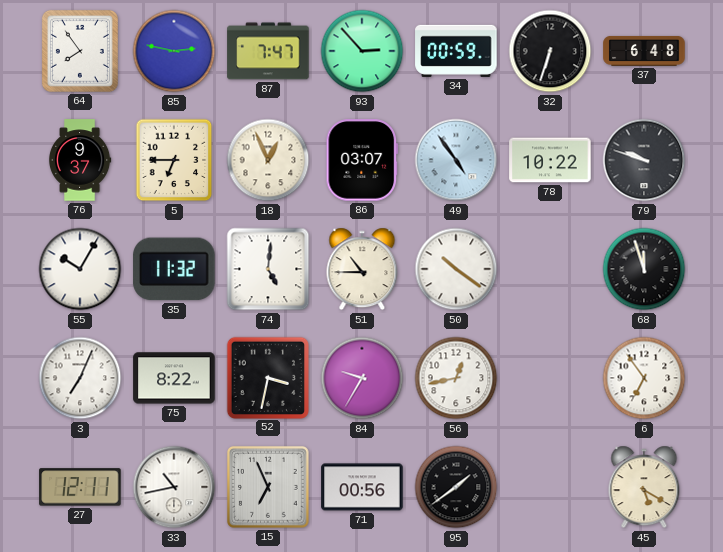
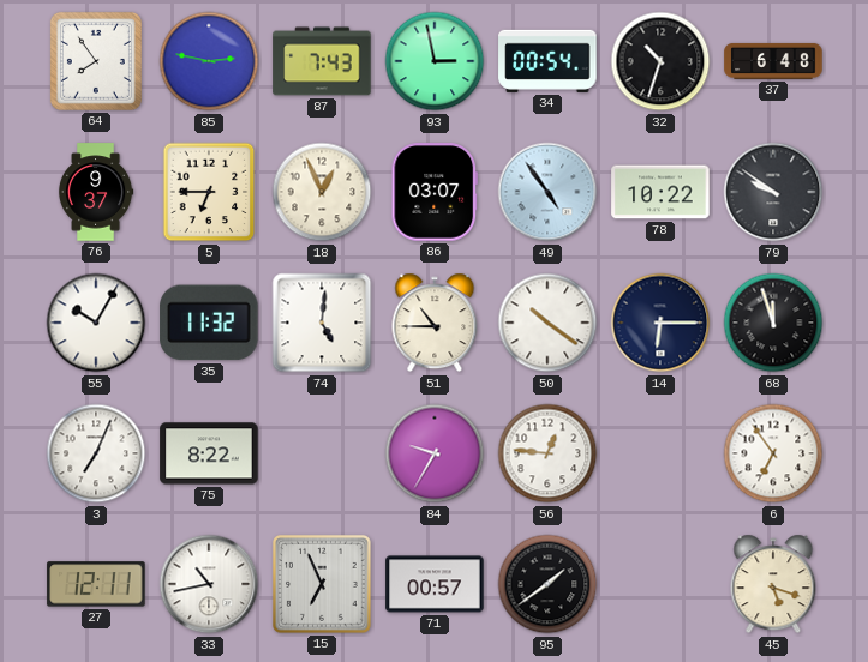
87: 7:47 -> 7:43 (322, 61)
93: 2:53 -> 2:58 (435, 61)
34: 00:59 -> 00:54 (547, 61)
32: 6:33 -> 10:33 (660, 61)
79: 9:48 -> 9:51 (773, 192)
14: none -> 6:15 (660, 323)
52: 3:32 -> none (267, 377)
56: 12:43 -> 12:46 (547, 453)
71: 00:56 -> 00:57 (435, 584)
45: 5:20 -> 5:18 (773, 584)
